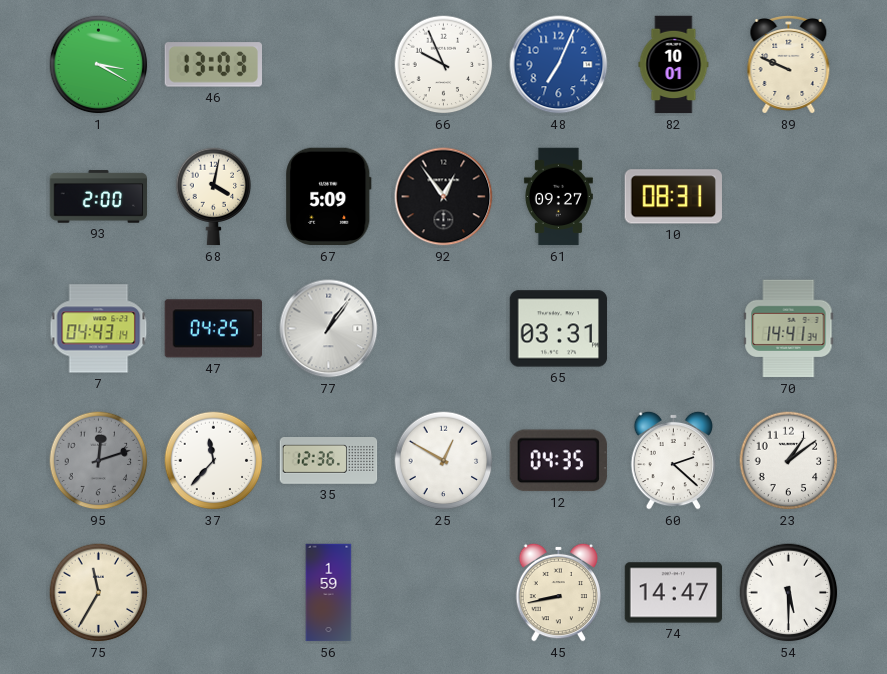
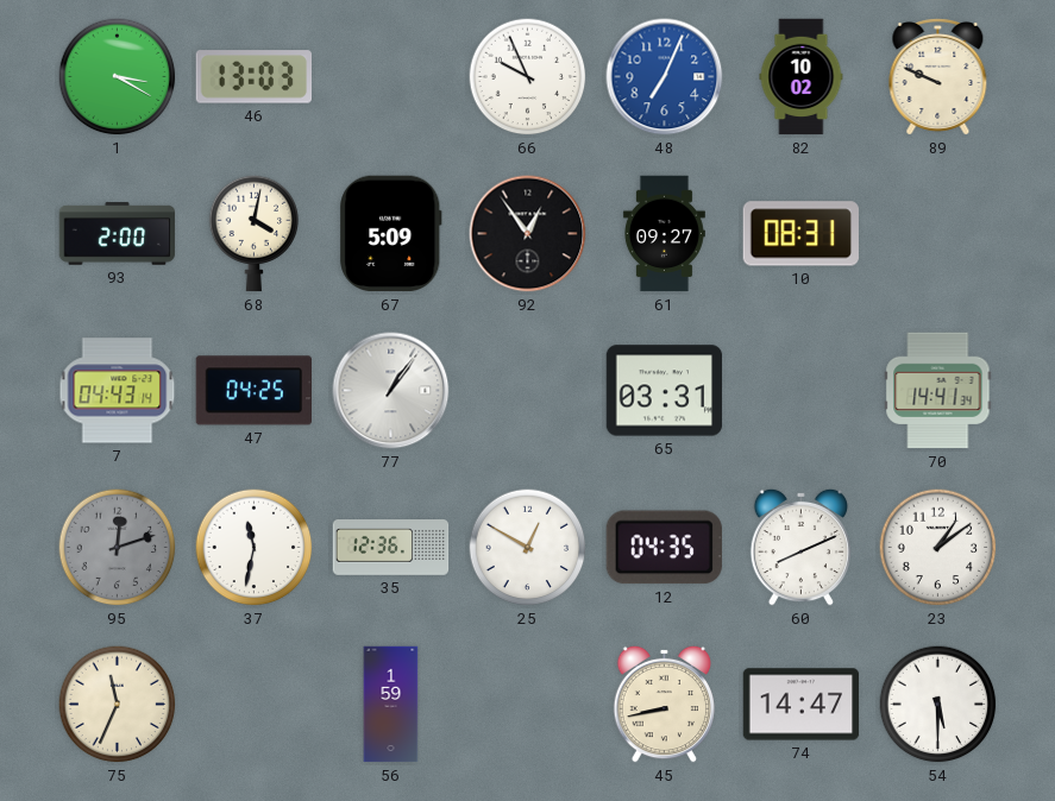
82: 10:01 -> 10:02 (802, 77)
37: 11:37 -> 11:32 (255, 548)
60: 2:22 -> 8:11 (802, 547)
75: 11:35 -> 11:34 (118, 705)
